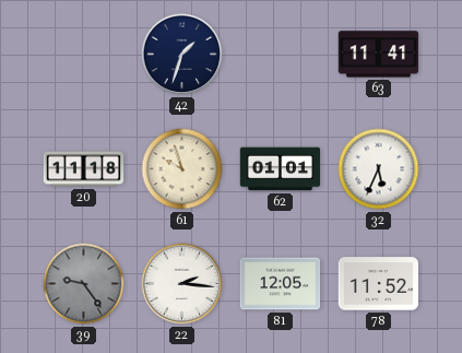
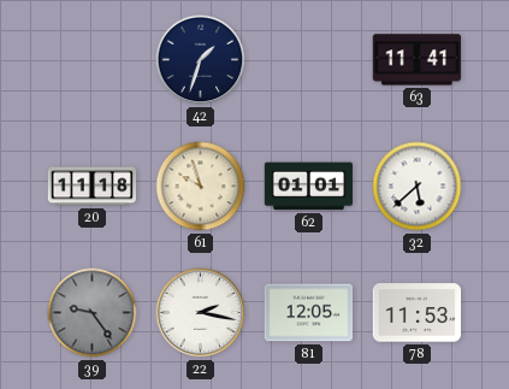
32: 5:34 -> 5:38 (418, 187)
22: 2:16 -> 2:17 (201, 313)
78: 11:52 -> 11:53 (418, 313)
